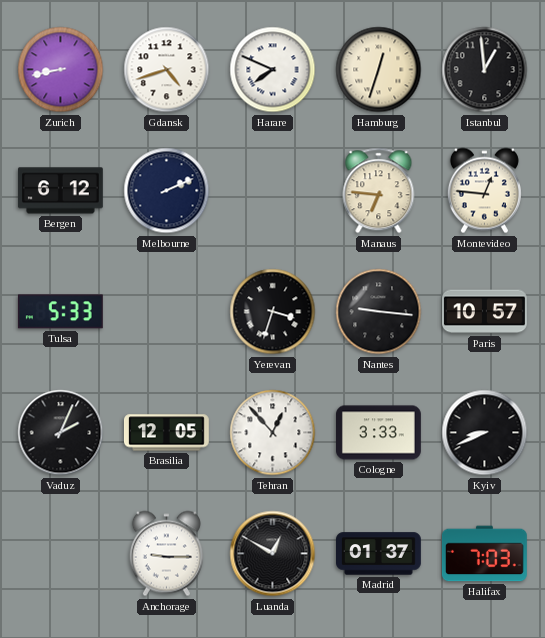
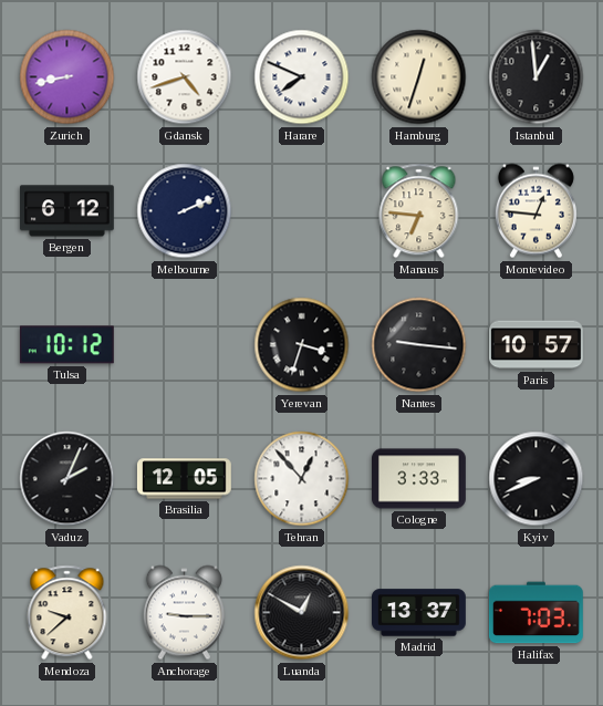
Tulsa: 5:33 -> 10:12 (66, 345)
Mendoza: none -> 9:38 (67, 613)
Madrid: 01:37 -> 13:37 (419, 613)
